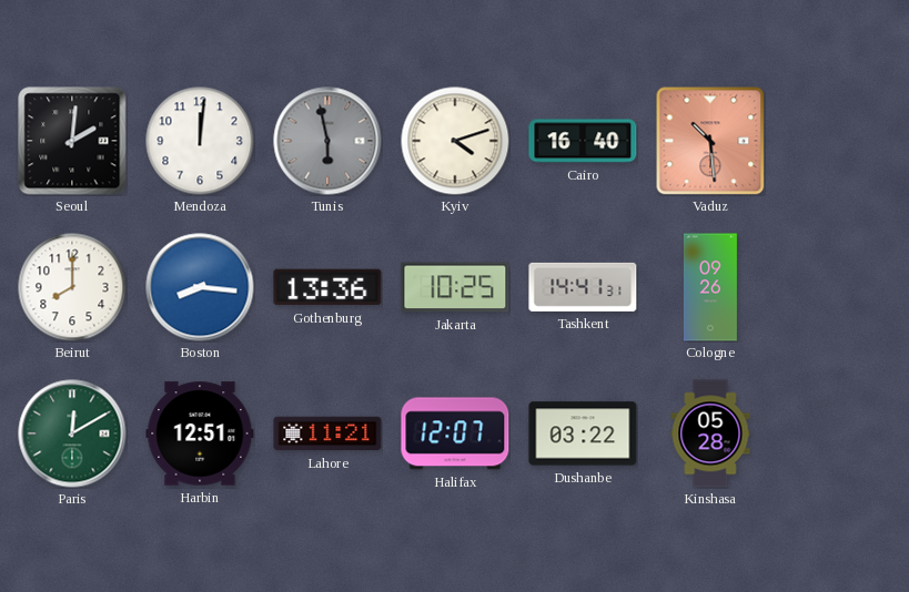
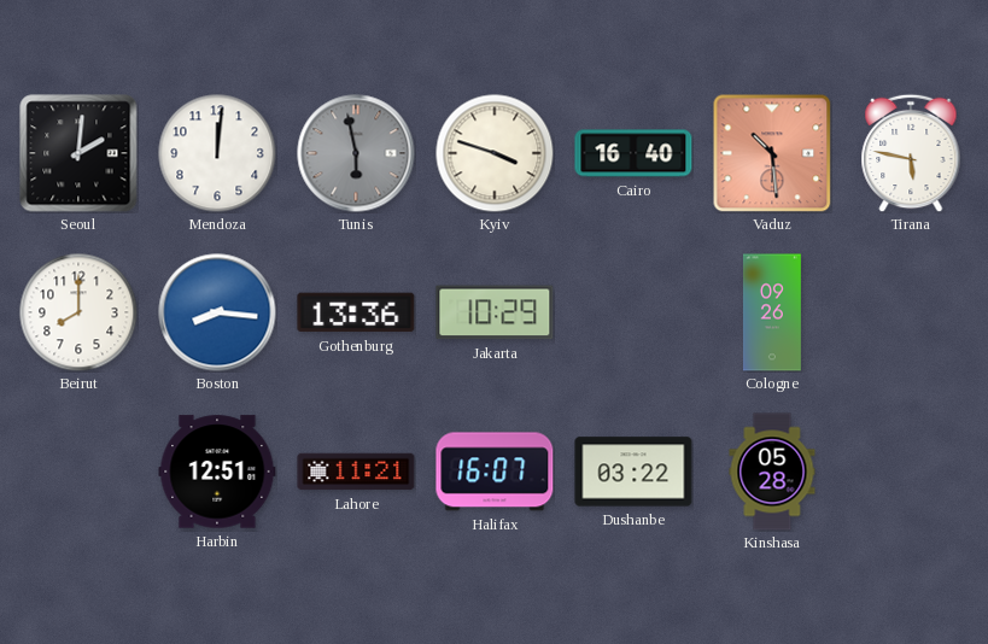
Kyiv: 4:12 -> 3:48 (495, 153)
Tirana: none -> 5:47 (911, 153)
Jakarta: 10:25 -> 10:29 (495, 312)
Tashkent: 14:41 -> none (583, 287)
Paris: 12:10 -> none (72, 433)
Halifax: 12:07 -> 16:07 (495, 472)
